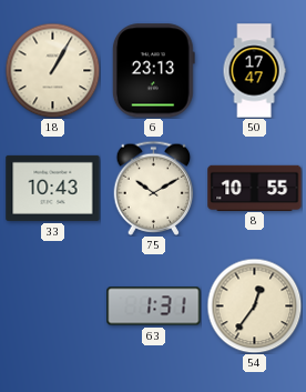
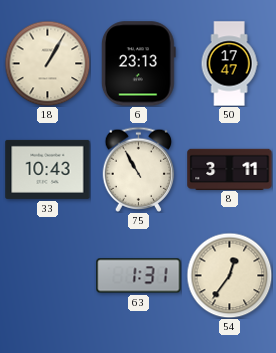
75: 10:10 -> 10:55 (139, 169)
8: 10:55 -> 3:11 (230, 169)
